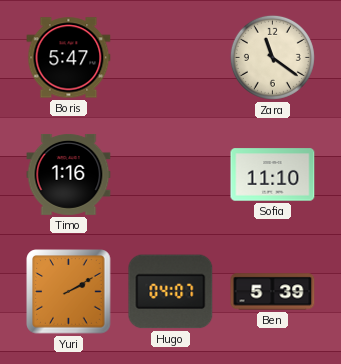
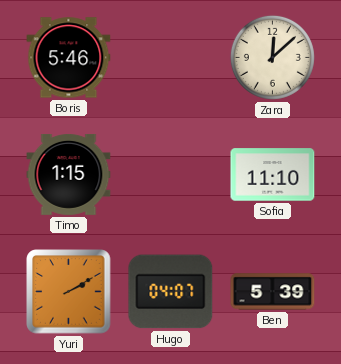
Boris: 5:47 -> 5:46 (69, 58)
Zara: 11:21 -> 12:08 (272, 57)
Timo: 1:16 -> 1:15 (69, 174)
